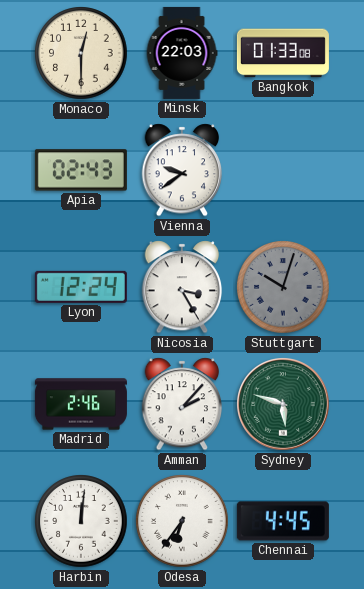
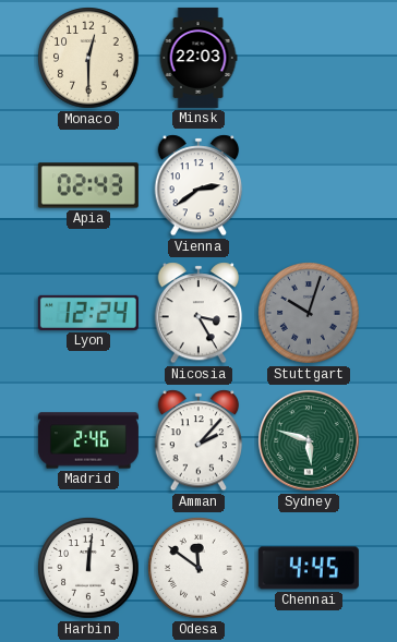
Bangkok: 01:33 -> none (283, 53)
Vienna: 9:39 -> 2:39 (198, 185)
Odesa: 6:36 -> 11:51 (198, 568)
